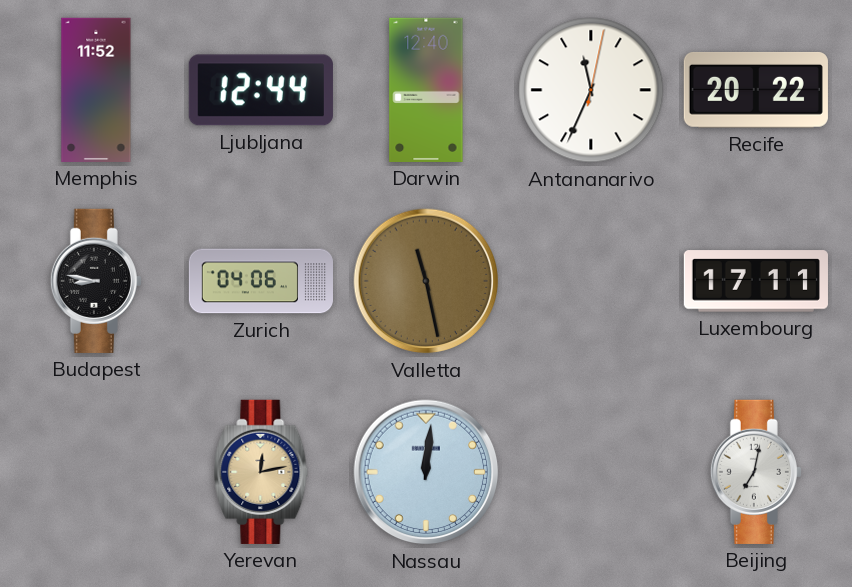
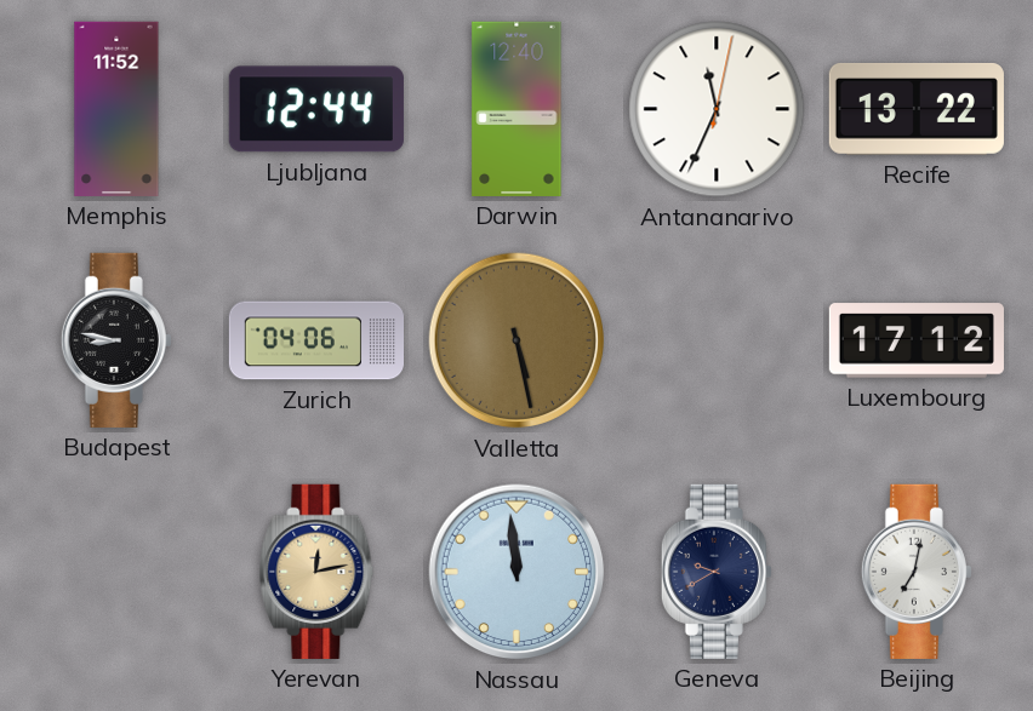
Recife: 20:22 -> 13:22 (917, 109)
Valletta: 11:28 -> 5:28 (516, 340)
Luxembourg: 17:11 -> 17:12 (917, 340)
Nassau: 12:01 -> 11:59 (516, 572)
Geneva: none -> 9:40 (717, 572)
